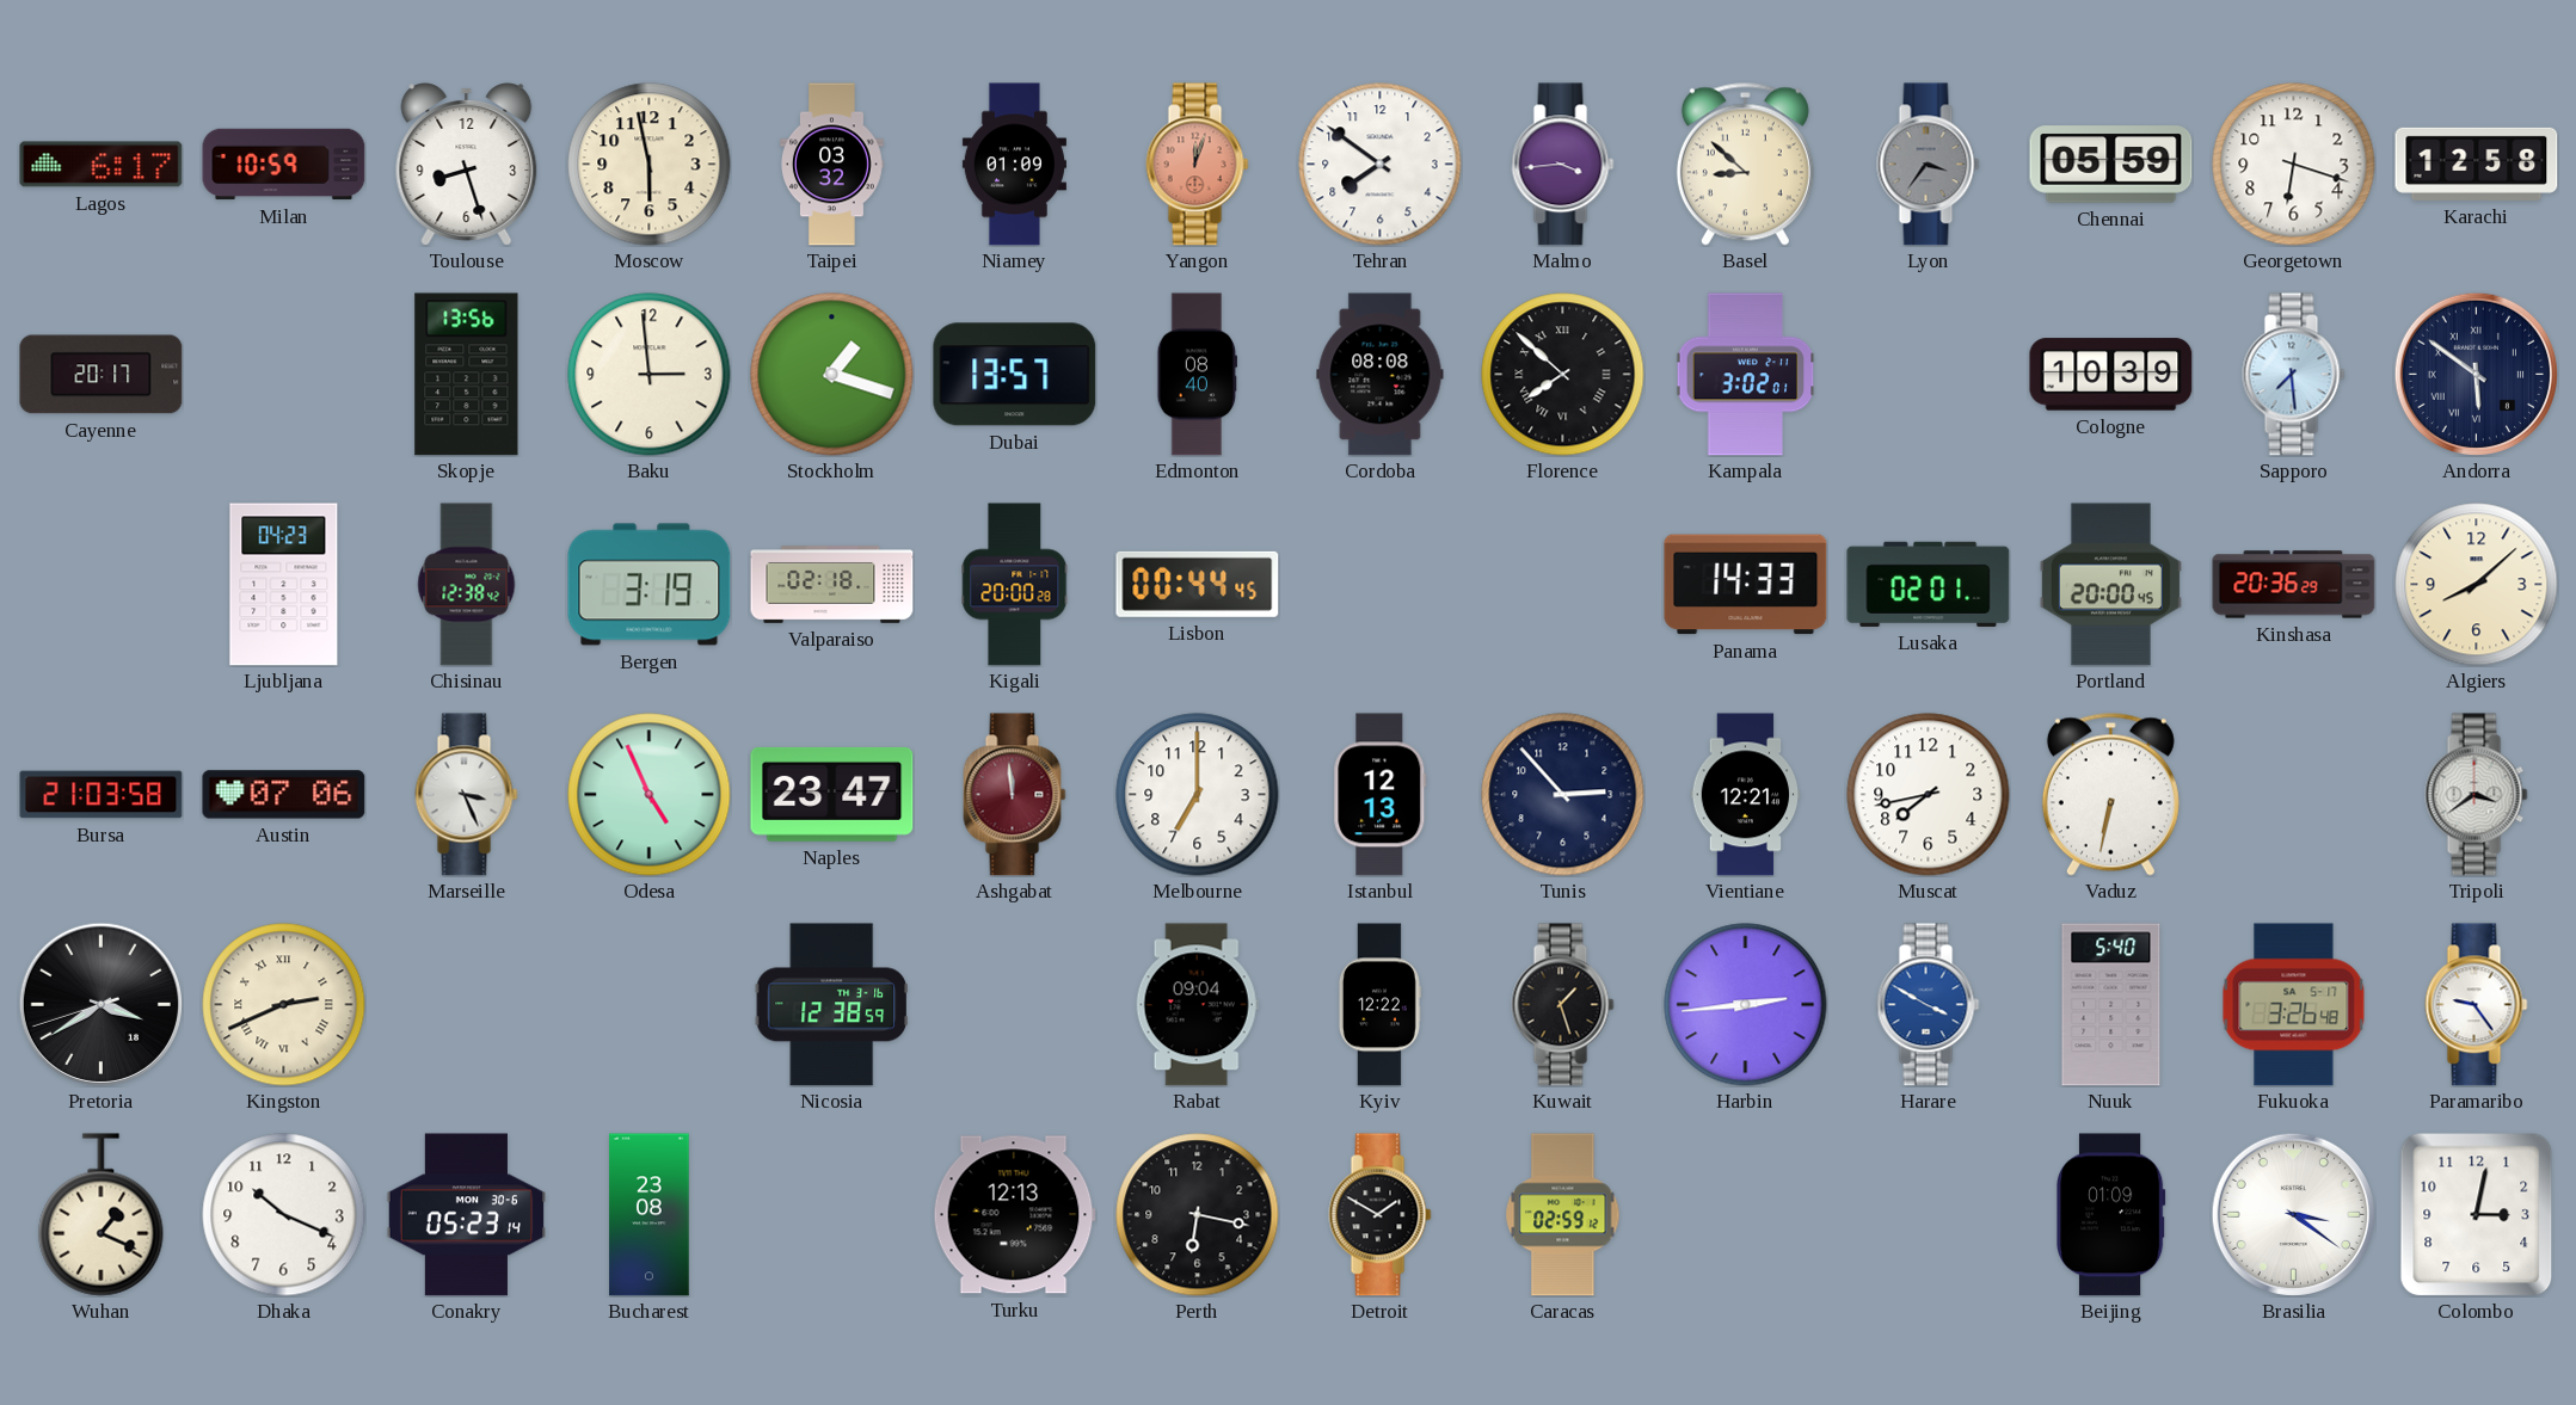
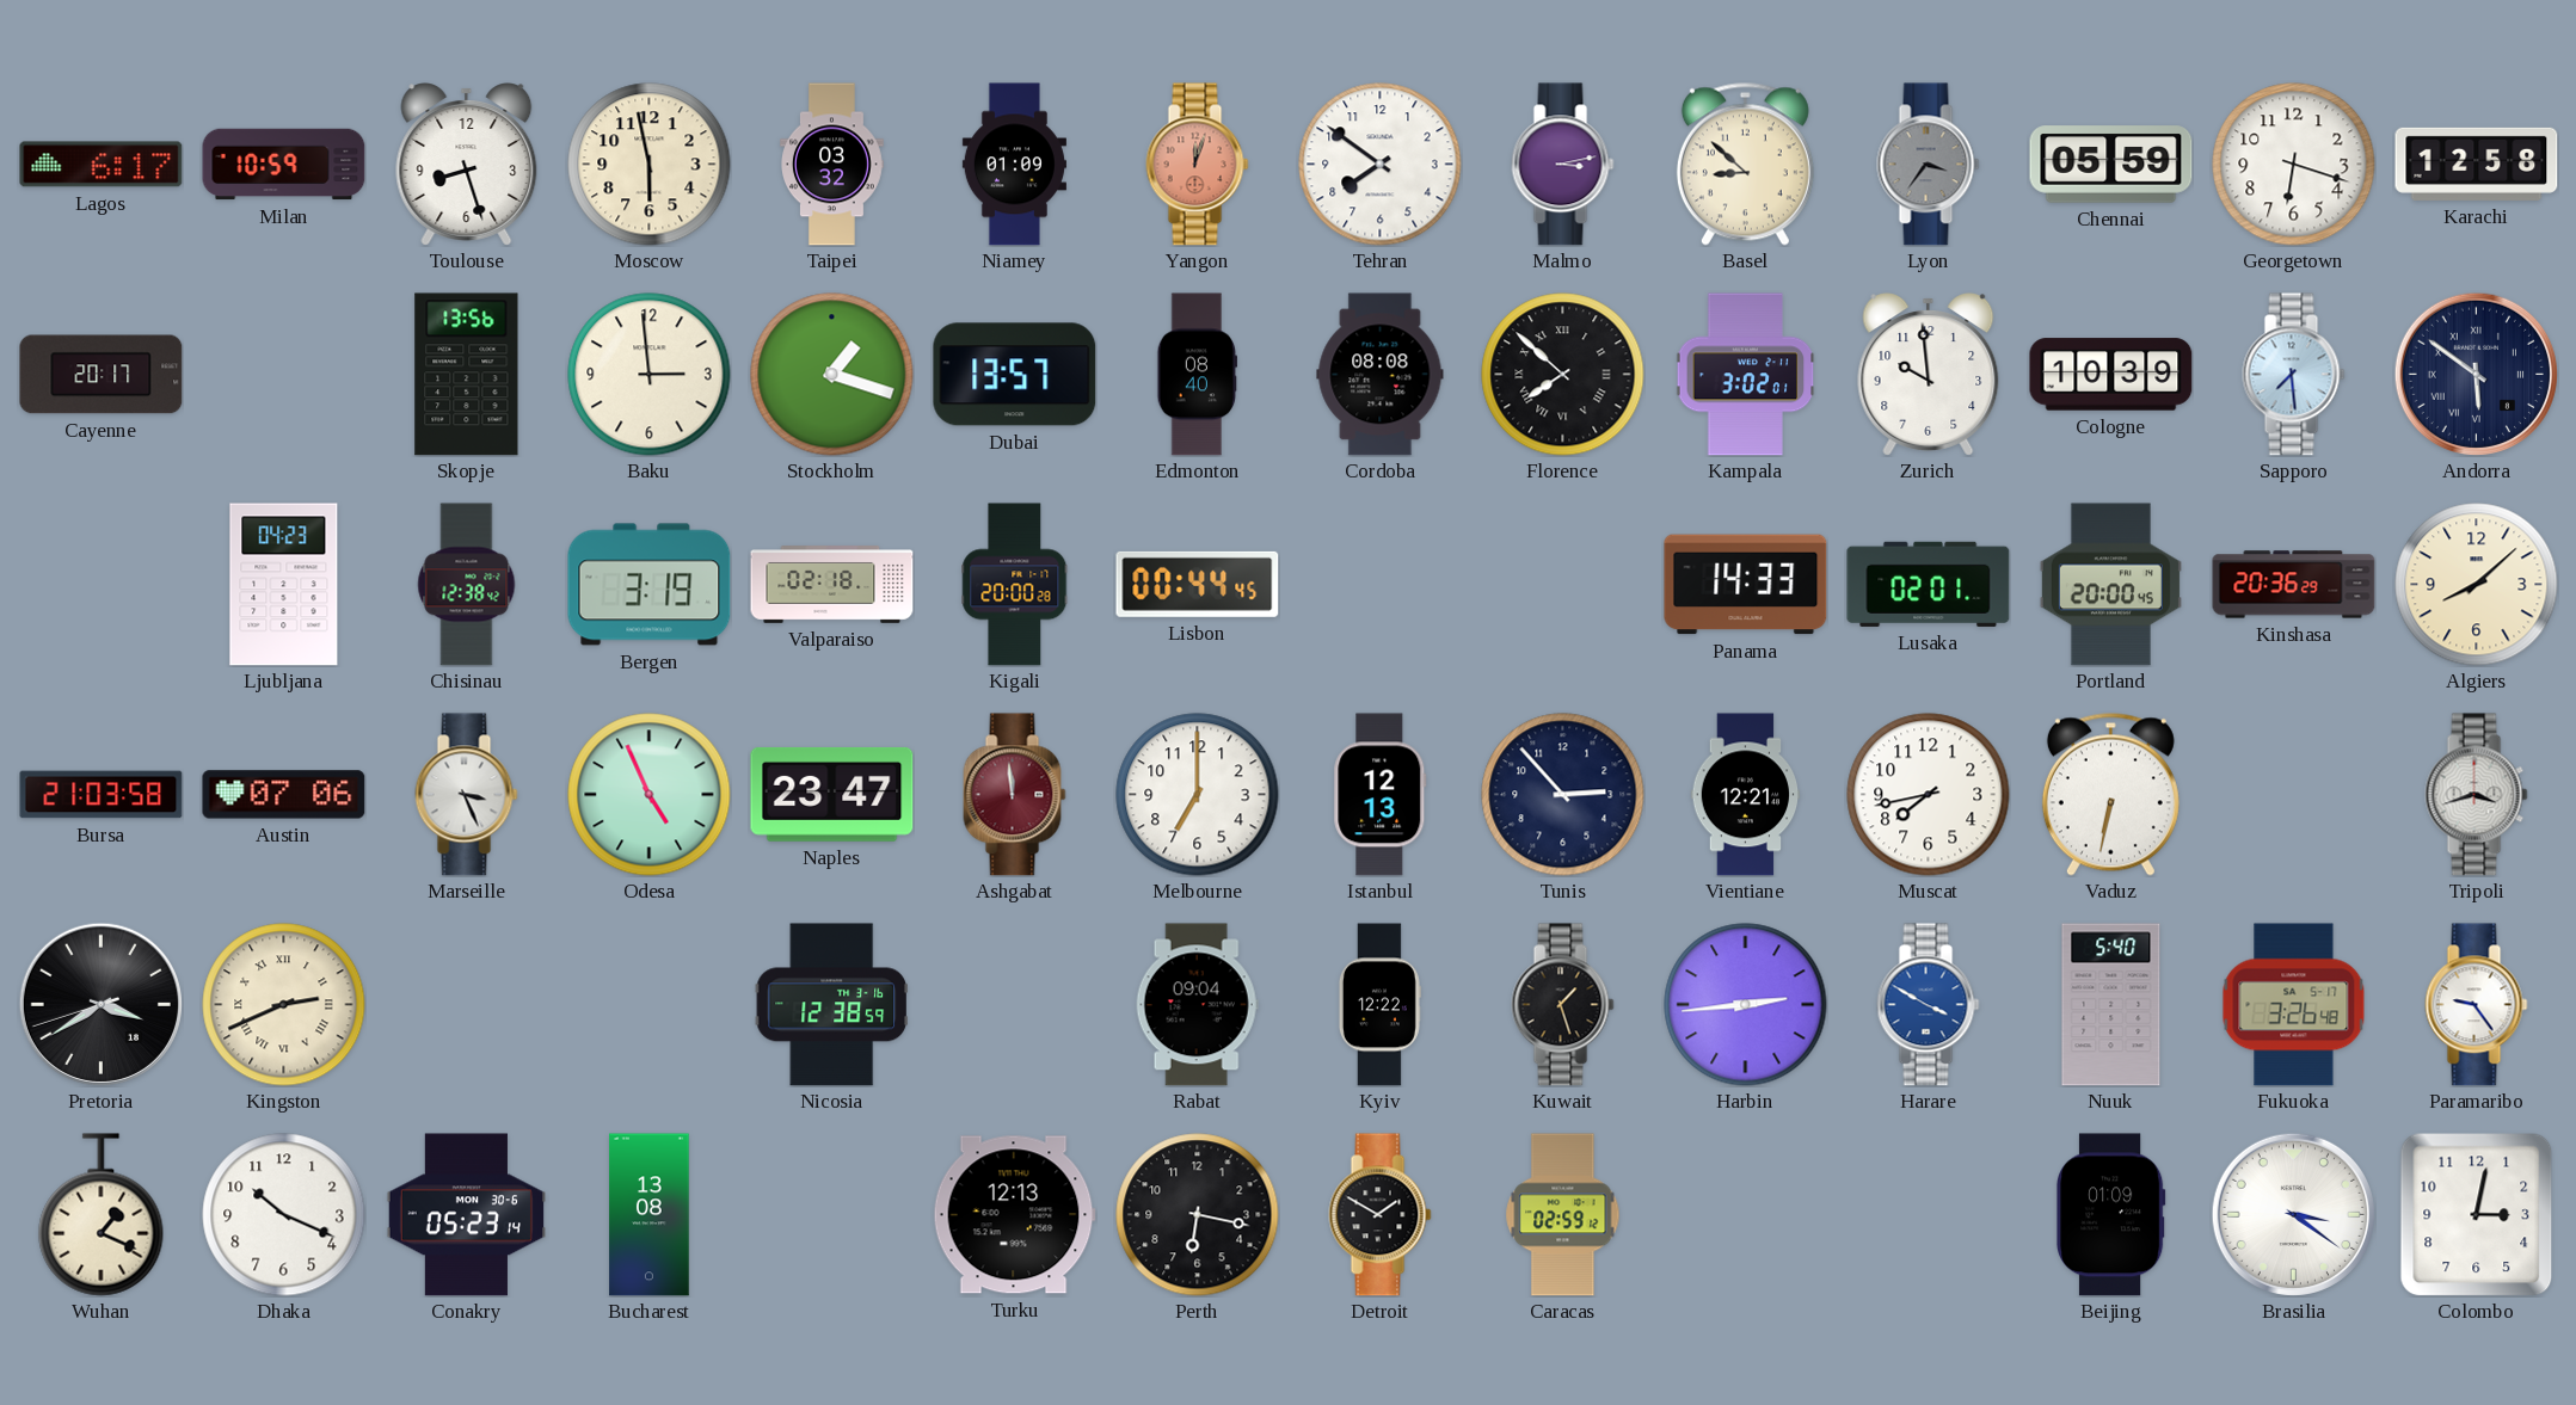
Malmo: 3:44 -> 3:13 (1563, 165)
Zurich: none -> 9:59 (1929, 375)
Tripoli: 3:39 -> 3:42 (2477, 795)
Bucharest: 23:08 -> 13:08 (650, 1215)
